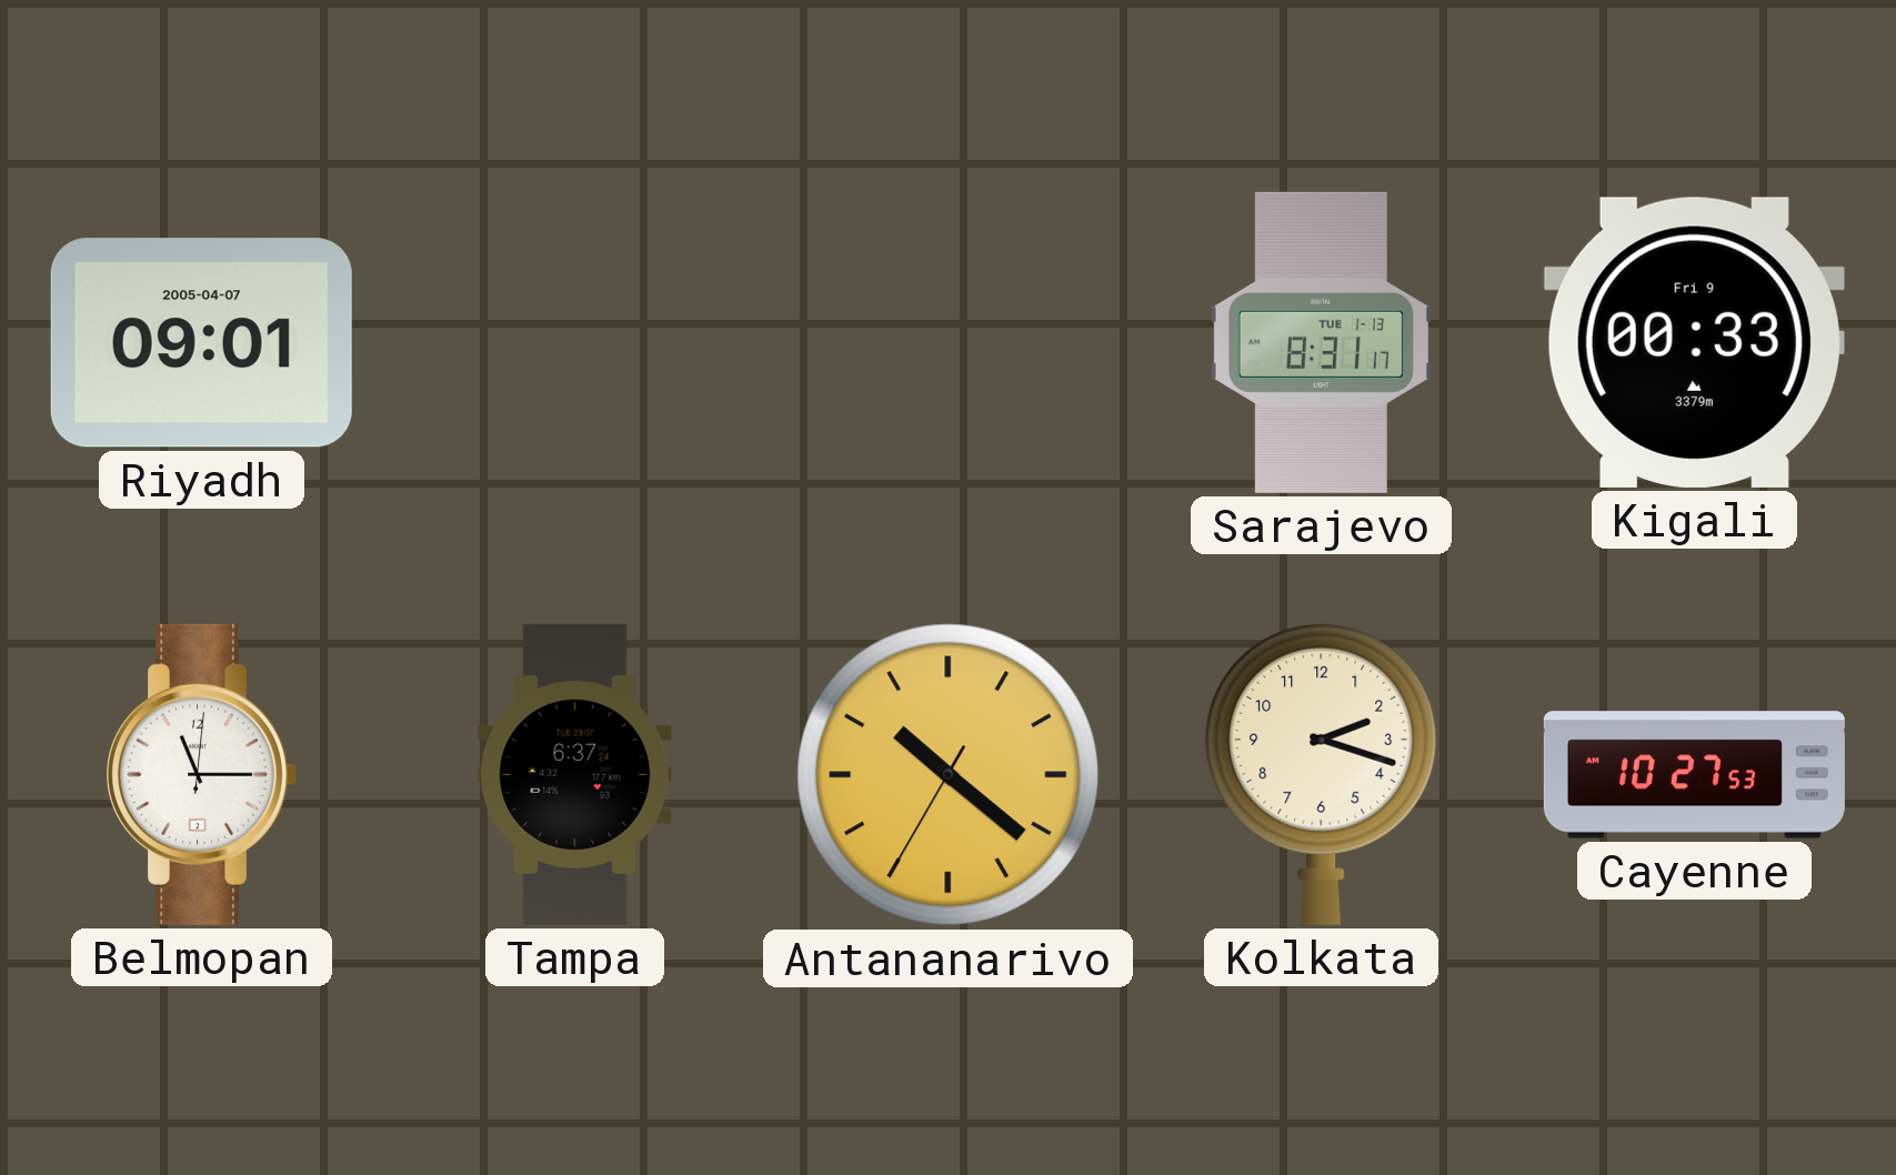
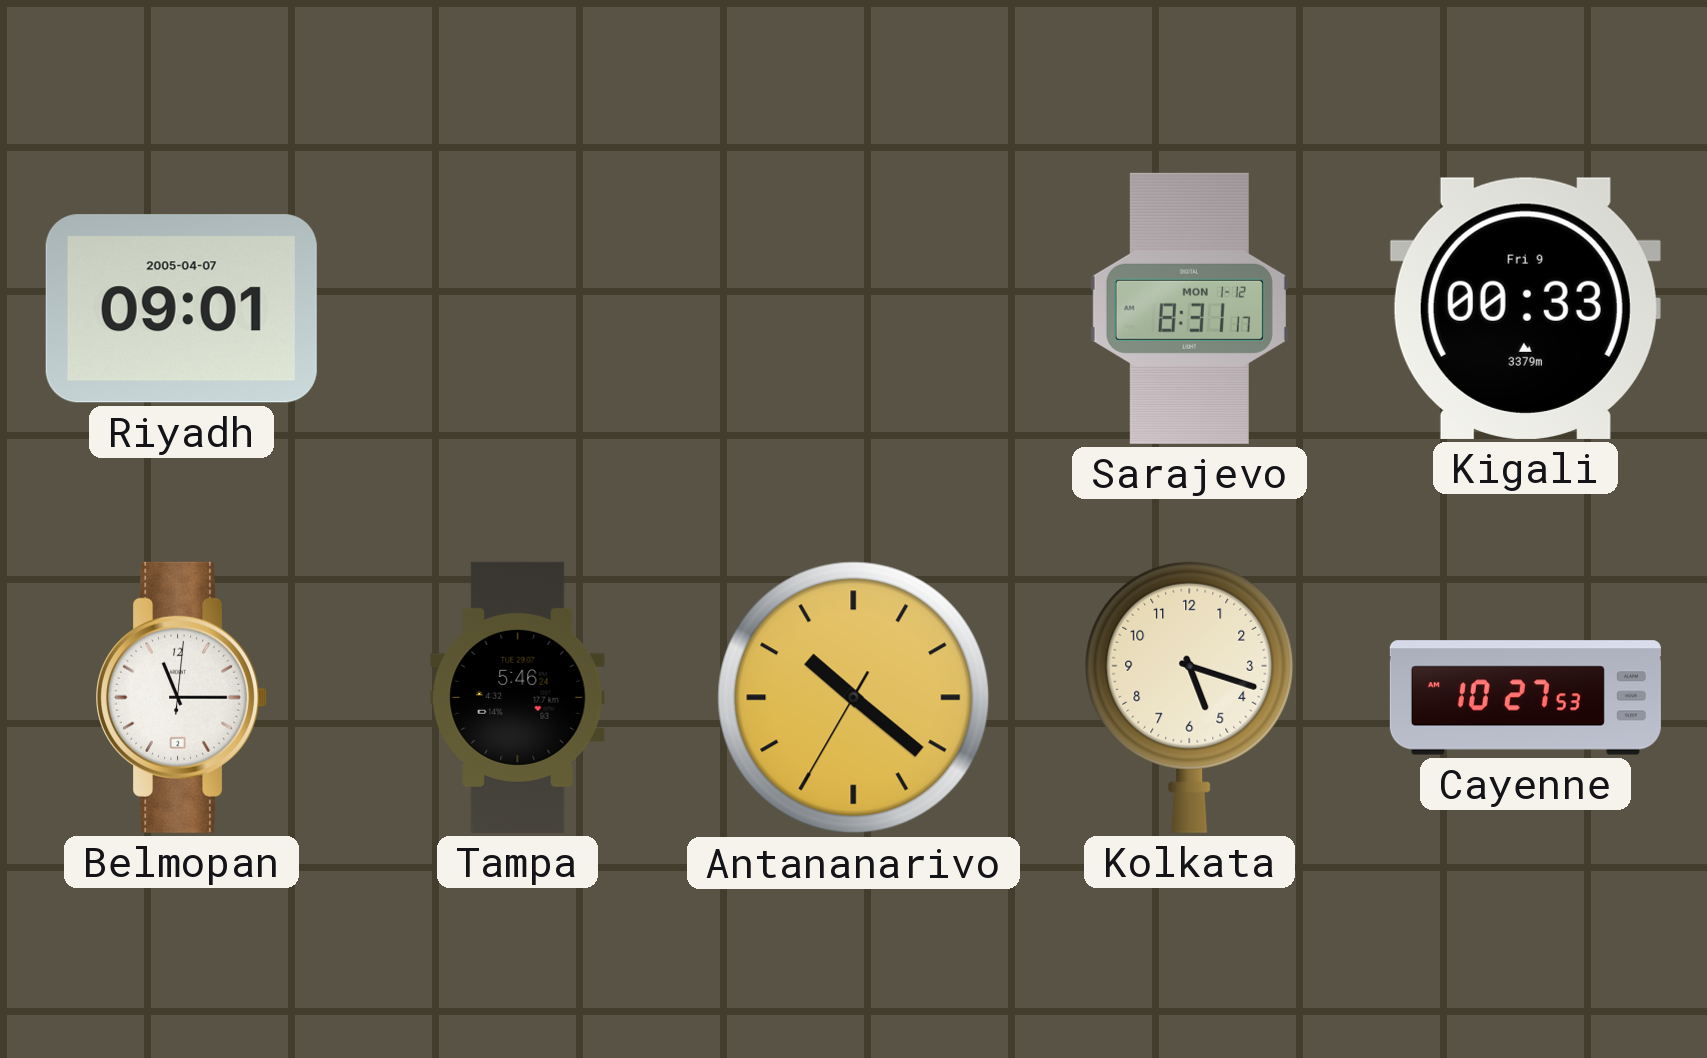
Sarajevo date: TUE 1-13 -> MON 1-12 (1189, 308)
Tampa: 6:37 -> 5:46 (518, 697)
Kolkata: 2:18 -> 5:18 (1190, 697)
